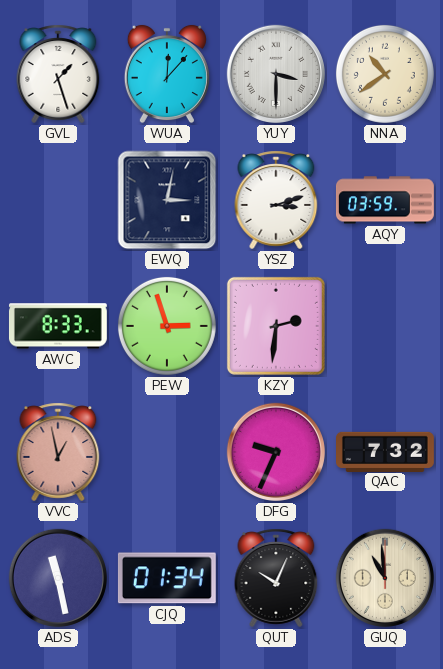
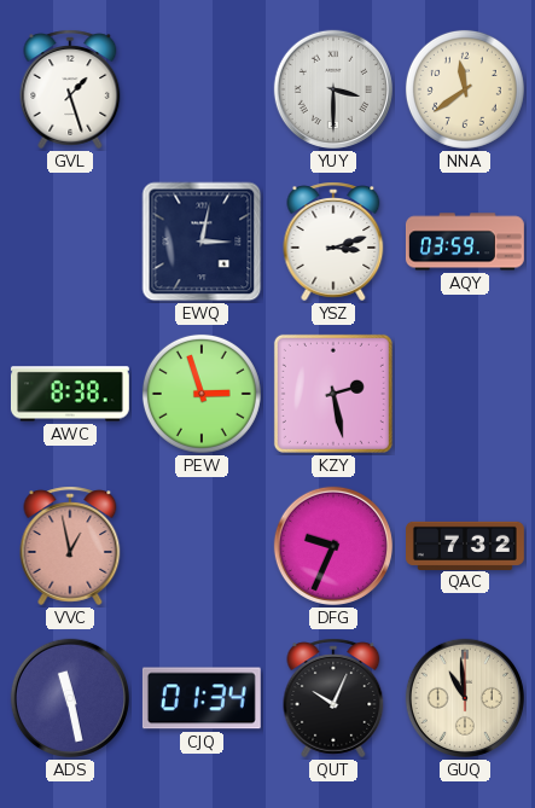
WUA: 12:07 -> none (167, 74)
NNA: 10:39 -> 11:39 (465, 89)
AWC: 8:33 -> 8:38 (70, 394)
KZY: 2:31 -> 2:28 (333, 394)
